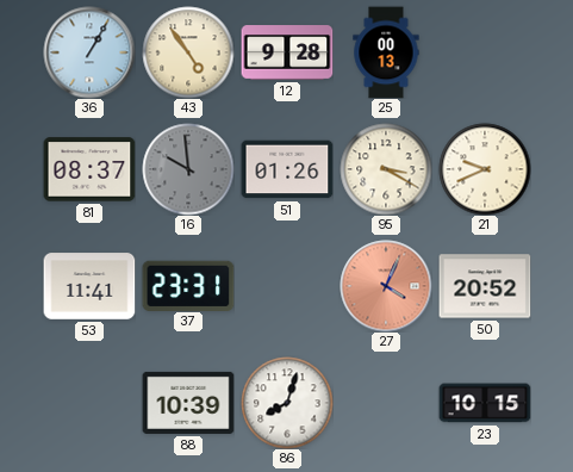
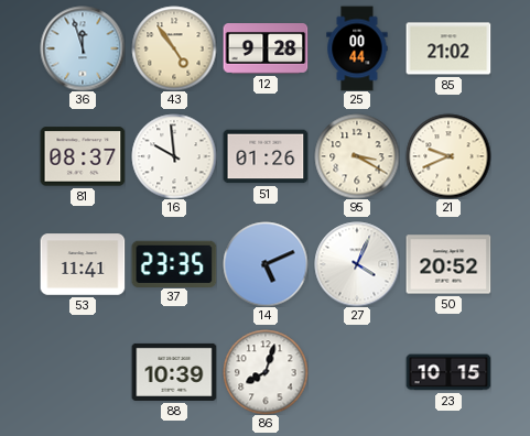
36: 1:05 -> 11:57 (83, 48)
25: 00:13 -> 00:44 (357, 48)
85: none -> 21:02 (448, 48)
16 dial: grey -> white (174, 156)
37: 23:31 -> 23:35 (174, 263)
14: none -> 5:11 (266, 264)
27 dial: salmon -> white (357, 264)
